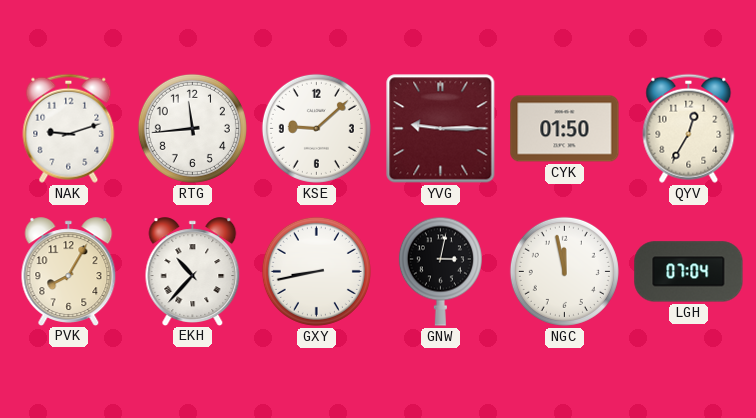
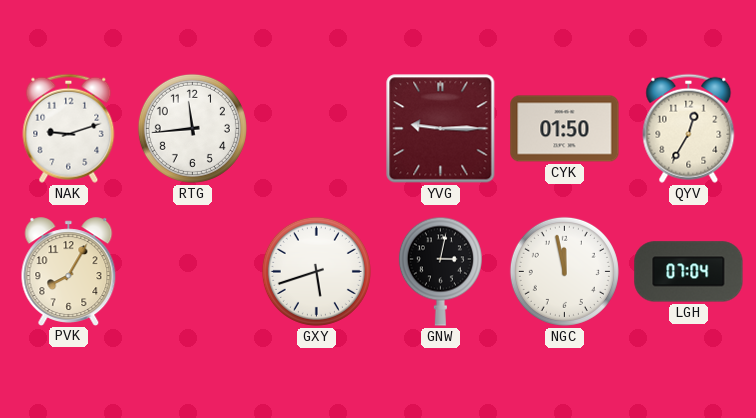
KSE: 9:08 -> none (316, 128)
EKH: 10:37 -> none (193, 271)
GXY: 8:43 -> 5:42 (316, 271)
